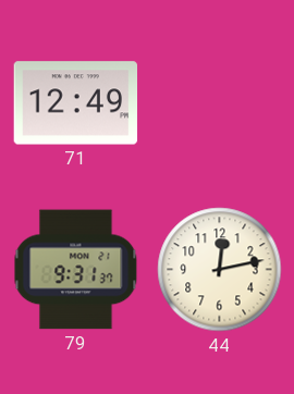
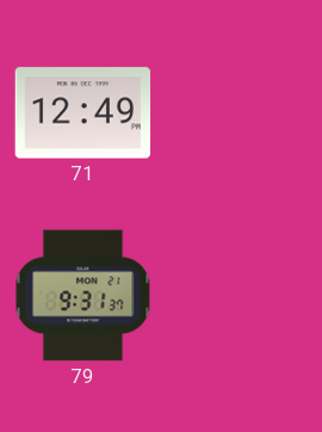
44: 12:13 -> none (220, 270)
